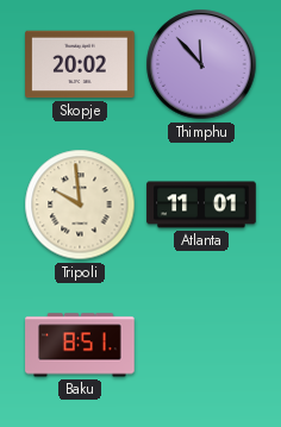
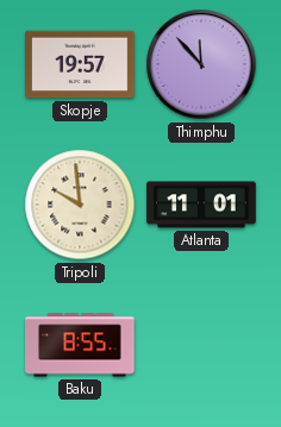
Skopje: 20:02 -> 19:57 (80, 64)
Baku: 8:51 -> 8:55 (80, 345)
